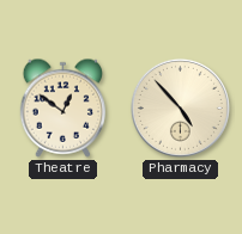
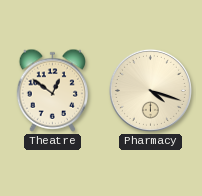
Pharmacy: 4:53 -> 4:18 (150, 90)
